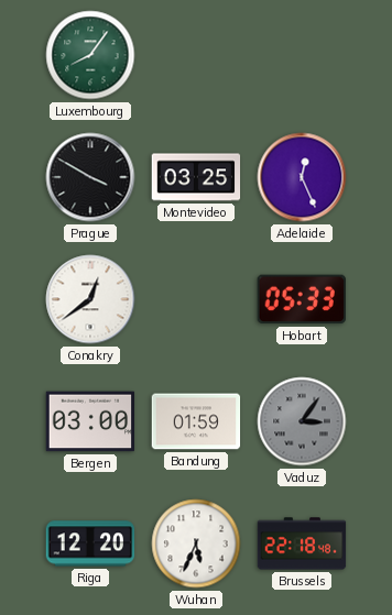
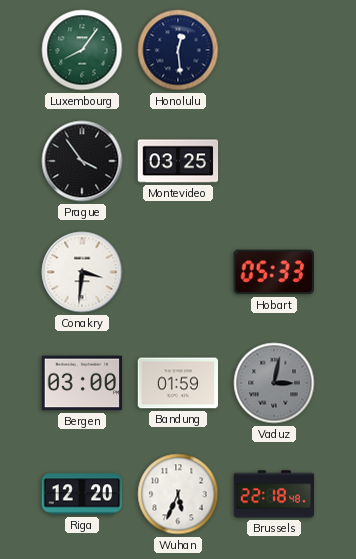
Honolulu: none -> 12:29 (178, 50)
Prague: 3:50 -> 3:54 (82, 161)
Adelaide: 12:26 -> none (302, 177)
Conakry: 12:39 -> 3:31 (82, 272)
Vaduz: 3:06 -> 3:02 (274, 383)
